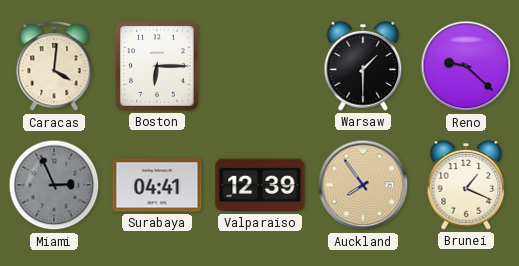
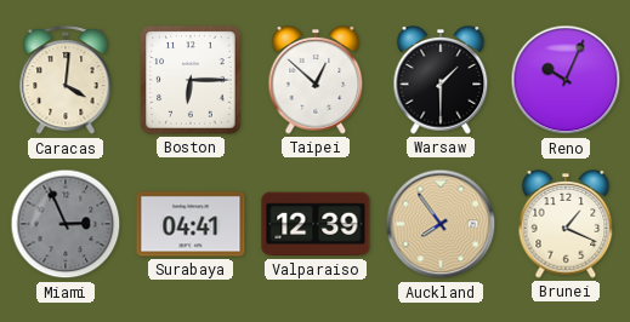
Taipei: none -> 12:52 (316, 81)
Reno: 9:22 -> 10:04 (566, 80)
